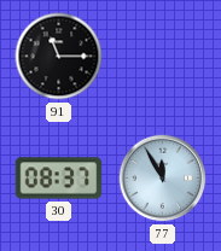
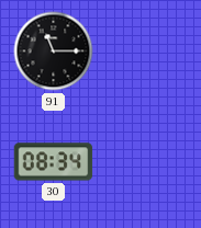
30: 08:37 -> 08:34 (54, 162)
77: 11:55 -> none (163, 179)
